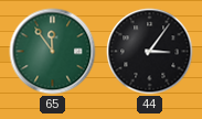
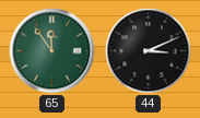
44: 3:06 -> 3:11 (149, 51)
